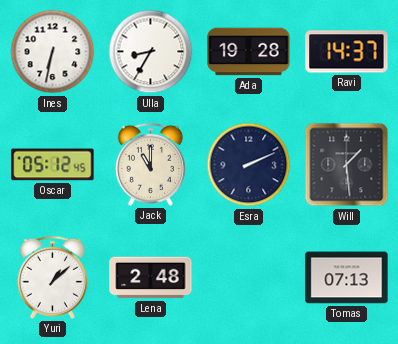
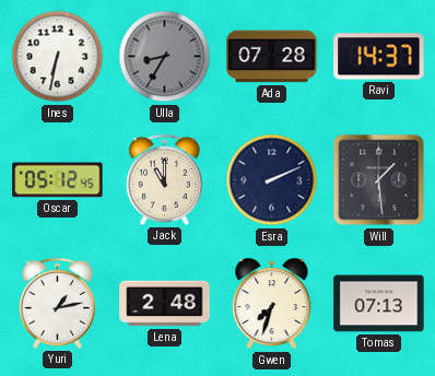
Ulla dial: white -> grey (165, 57)
Ada: 19:28 -> 07:28 (272, 57)
Yuri: 1:08 -> 1:13 (57, 303)
Gwen: none -> 7:33 (272, 304)
